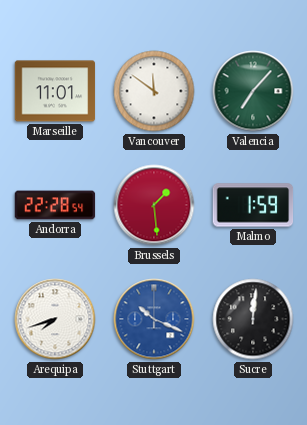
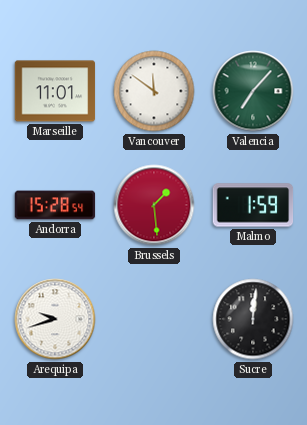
Andorra: 22:28 -> 15:28 (55, 205)
Arequipa: 7:42 -> 9:42 (55, 319)
Stuttgart: 10:19 -> none (154, 319)
